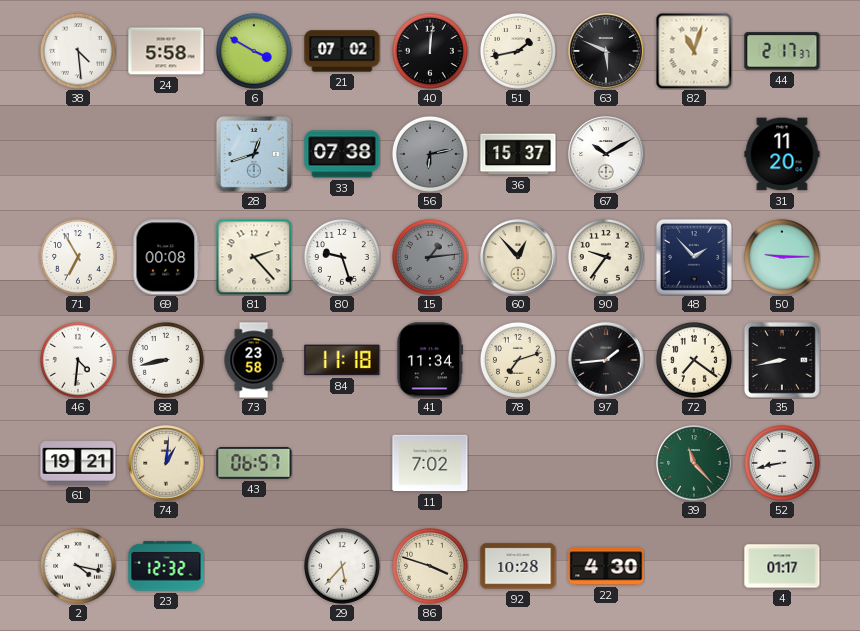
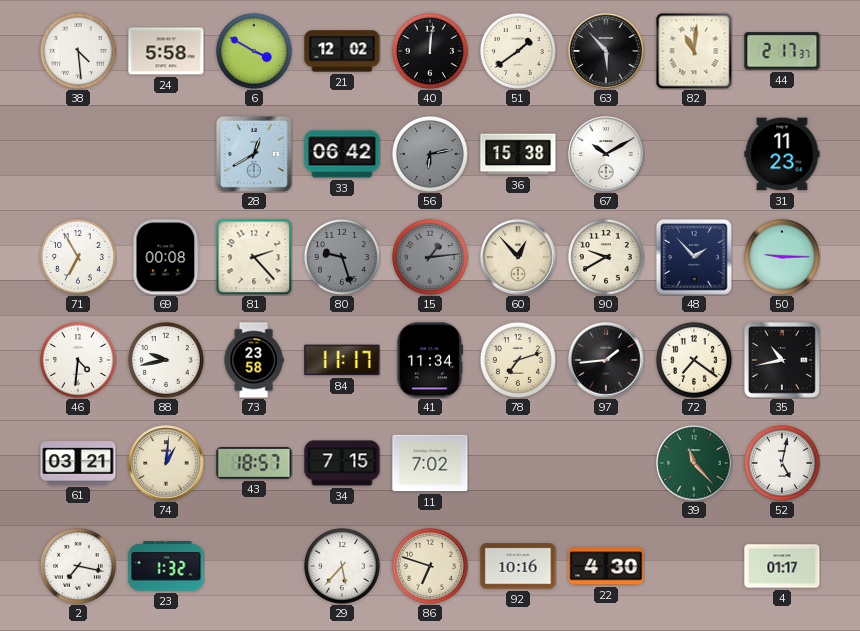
21: 07:02 -> 12:02 (342, 51)
51: 1:43 -> 1:39 (518, 51)
63: 5:49 -> 5:53 (606, 51)
82: 11:03 -> 11:01 (694, 51)
28: 12:42 -> 12:40 (254, 154)
33: 07:38 -> 06:42 (342, 154)
36: 15:37 -> 15:38 (518, 154)
31: 11:20 -> 11:23 (782, 154)
80 dial: white -> grey (342, 257)
90: 9:36 -> 9:40 (606, 257)
88: 8:43 -> 9:43 (166, 360)
84: 11:18 -> 11:17 (342, 360)
35: 8:43 -> 10:43 (782, 360)
61: 19:21 -> 03:21 (78, 463)
43: 06:57 -> 18:57 (254, 463)
34: none -> 7:15 (342, 463)
52: 8:43 -> 5:02 (782, 463)
2: 4:17 -> 7:17 (78, 566)
23: 12:32 -> 1:32 (166, 566)
86: 3:48 -> 6:48 (430, 566)
92: 10:28 -> 10:16 (518, 566)
